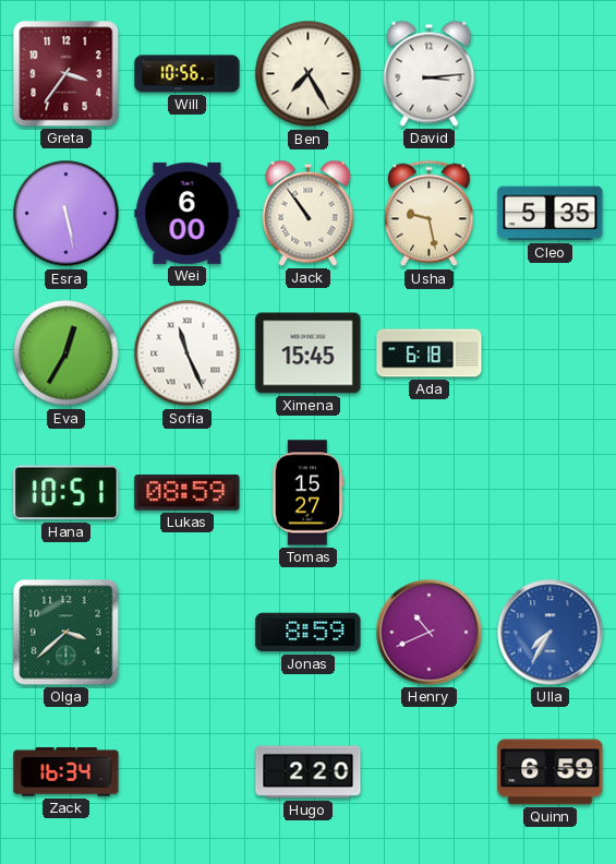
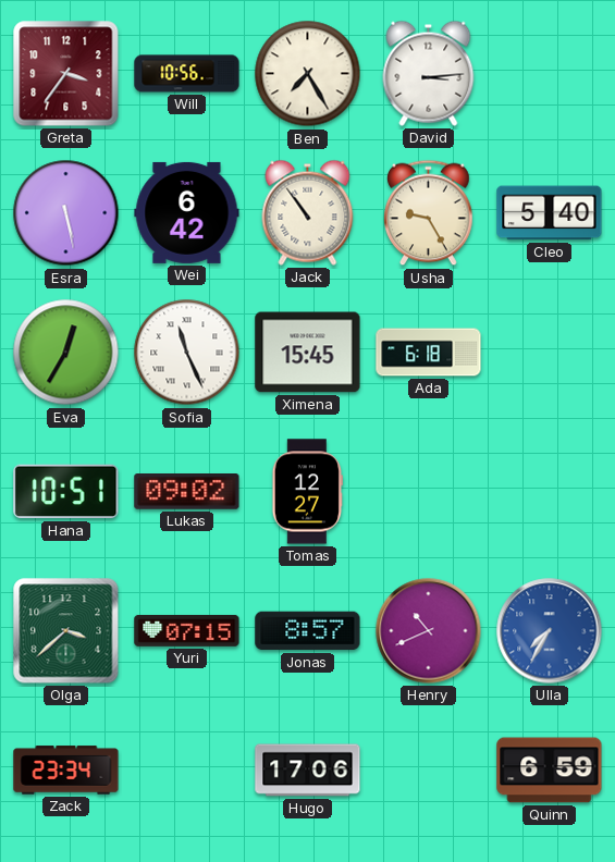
Wei: 6:00 -> 6:42 (187, 212)
Usha: 9:28 -> 9:25 (429, 213)
Cleo: 5:35 -> 5:40 (550, 213)
Lukas: 08:59 -> 09:02 (187, 492)
Tomas: 15:27 -> 12:27 (307, 492)
Yuri: none -> 07:15 (187, 630)
Jonas: 8:59 -> 8:57 (308, 631)
Zack: 16:34 -> 23:34 (66, 771)
Hugo: 2:20 -> 17:06 (308, 771)
